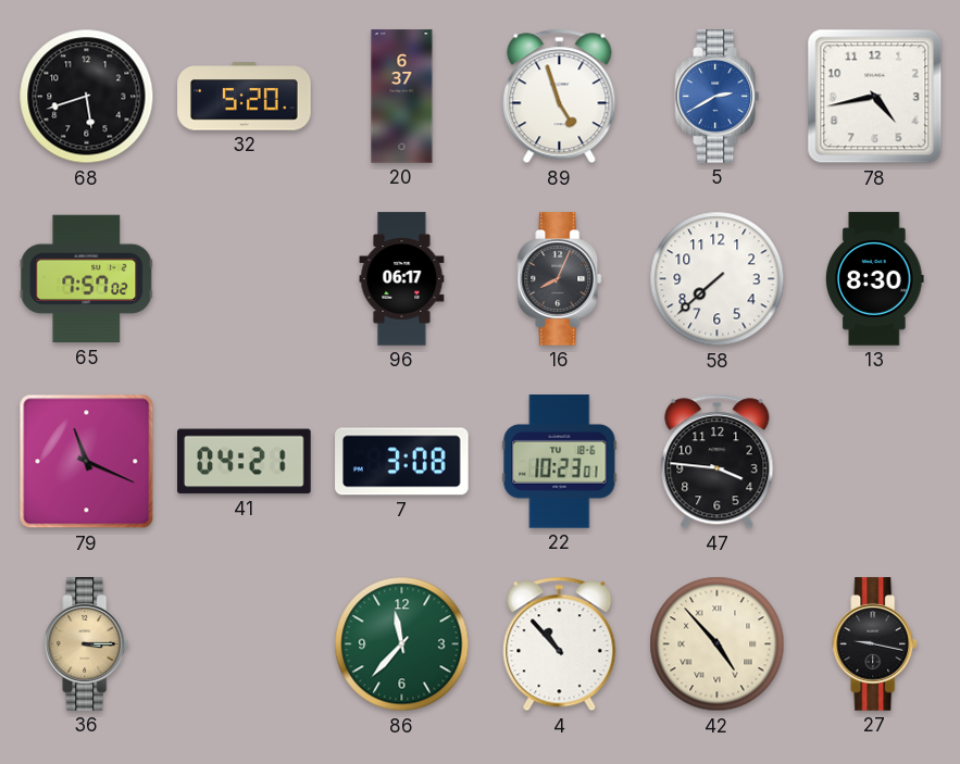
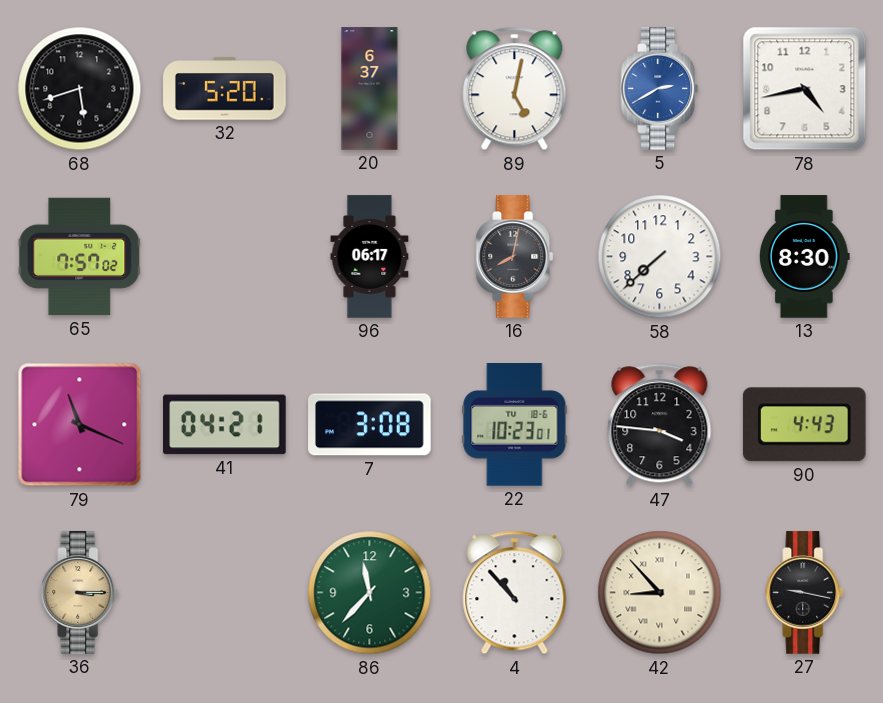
89: 4:57 -> 5:02 (515, 89)
16: 8:04 -> 8:02 (515, 257)
90: none -> 4:43 (804, 425)
42: 4:53 -> 8:53 (660, 593)
